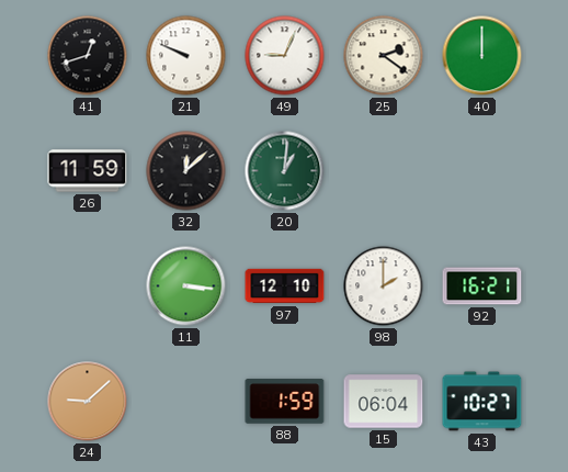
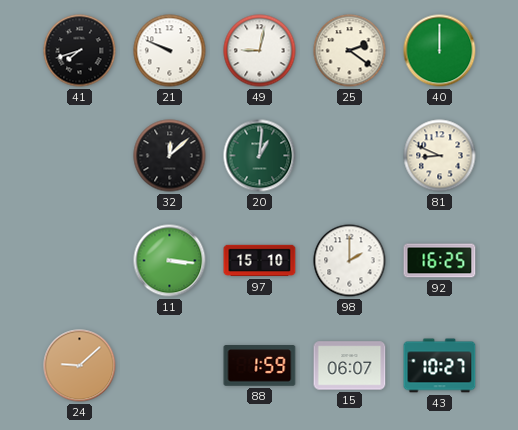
41: 12:42 -> 7:42 (80, 51)
49: 9:04 -> 9:02 (260, 51)
26: 11:59 -> none (88, 171)
81: none -> 8:49 (440, 156)
97: 12:10 -> 15:10 (260, 261)
92: 16:21 -> 16:25 (440, 261)
15: 06:04 -> 06:07 (350, 366)
